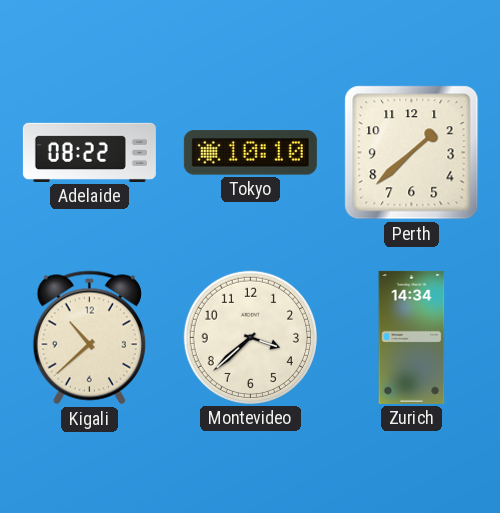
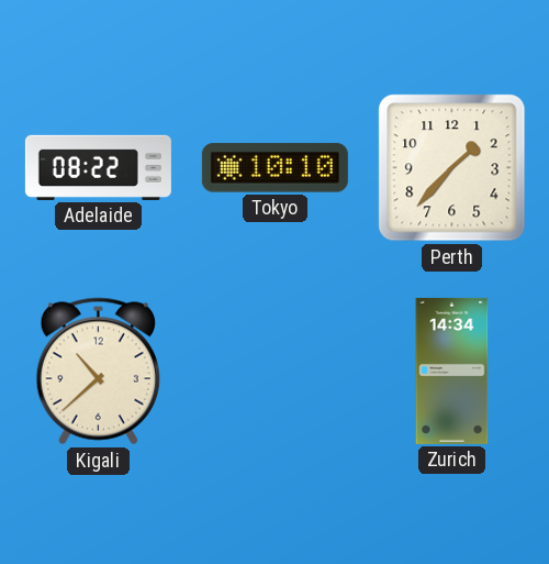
Perth: 1:38 -> 1:37 (452, 168)
Montevideo: 3:38 -> none (250, 337)
